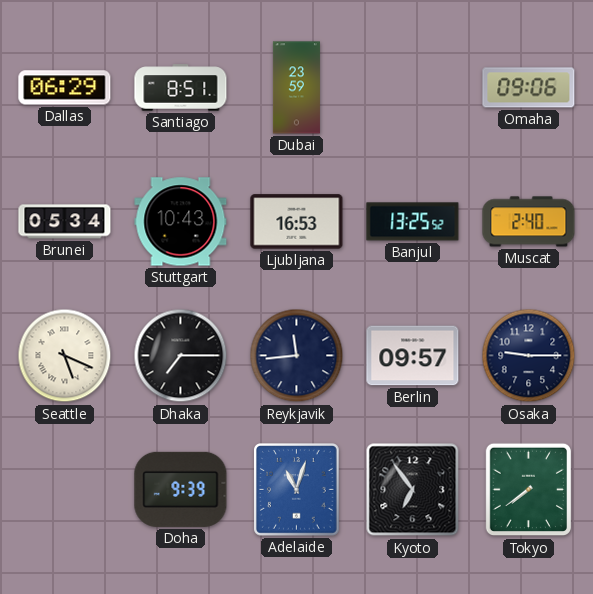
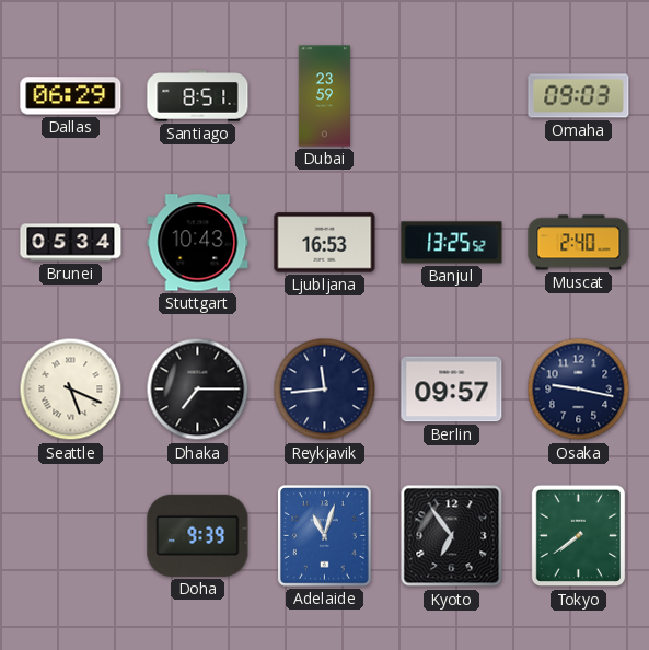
Omaha: 09:06 -> 09:03 (579, 96)
Osaka: 9:15 -> 9:17 (579, 390)
